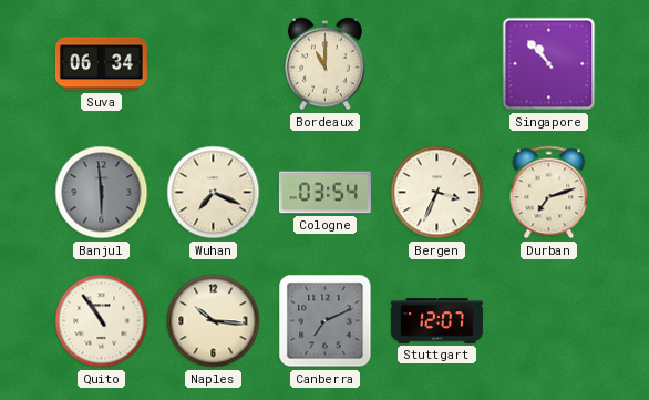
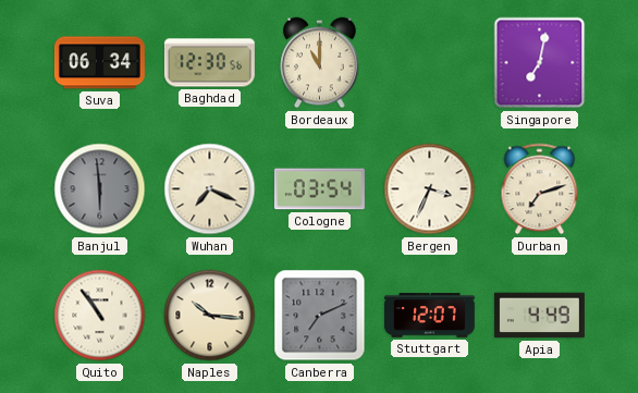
Baghdad: none -> 12:30 (209, 63)
Singapore: 10:53 -> 7:02 (540, 63)
Apia: none -> 4:49 (539, 316)
